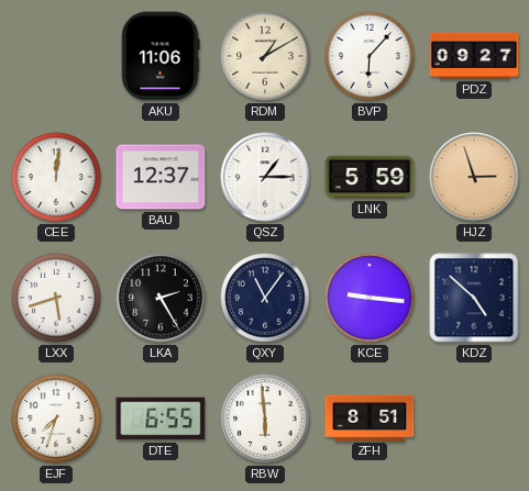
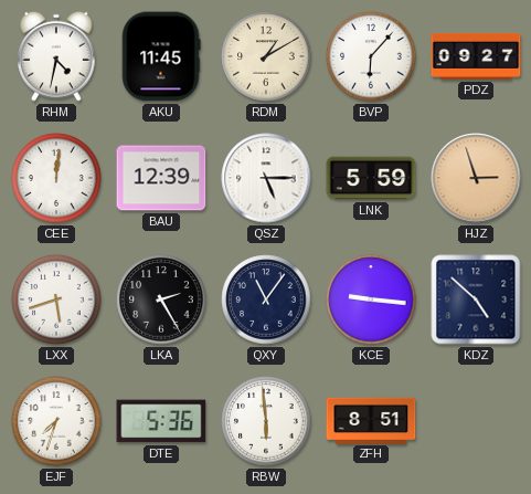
RHM: none -> 4:32 (56, 56)
AKU: 11:06 -> 11:45 (161, 56)
BAU: 12:37 -> 12:39 (161, 178)
QSZ: 1:15 -> 5:15 (266, 178)
DTE: 6:55 -> 5:36 (161, 421)
